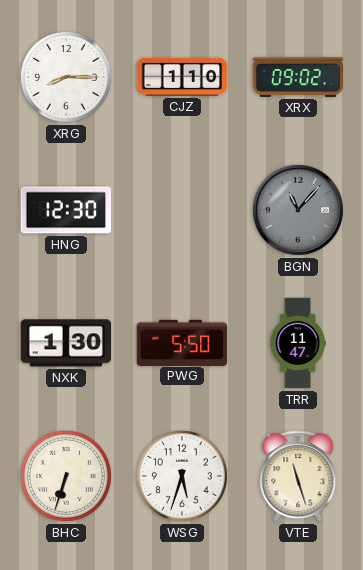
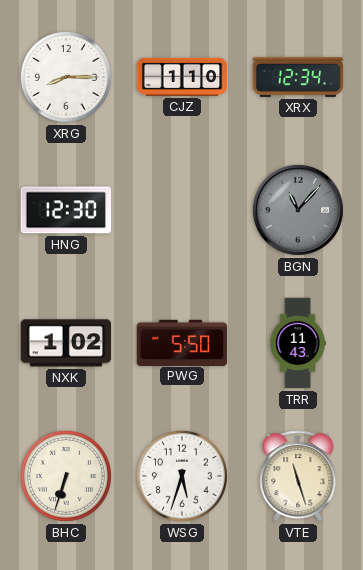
XRX: 09:02 -> 12:34 (298, 77)
NXK: 1:30 -> 1:02 (66, 343)
TRR: 11:47 -> 11:43 (298, 343)
